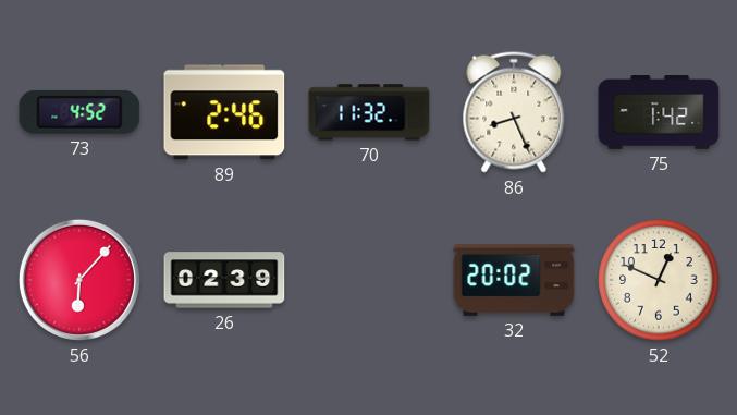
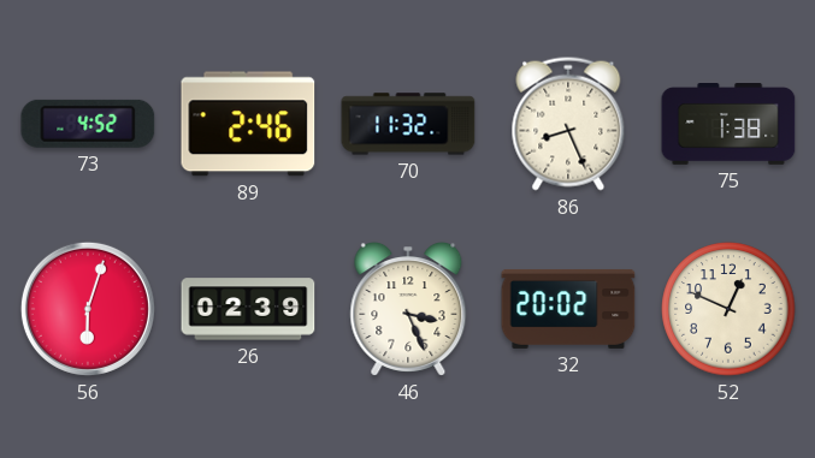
75: 1:42 -> 1:38 (728, 125)
56: 6:07 -> 6:03 (88, 309)
46: none -> 3:26 (408, 310)
